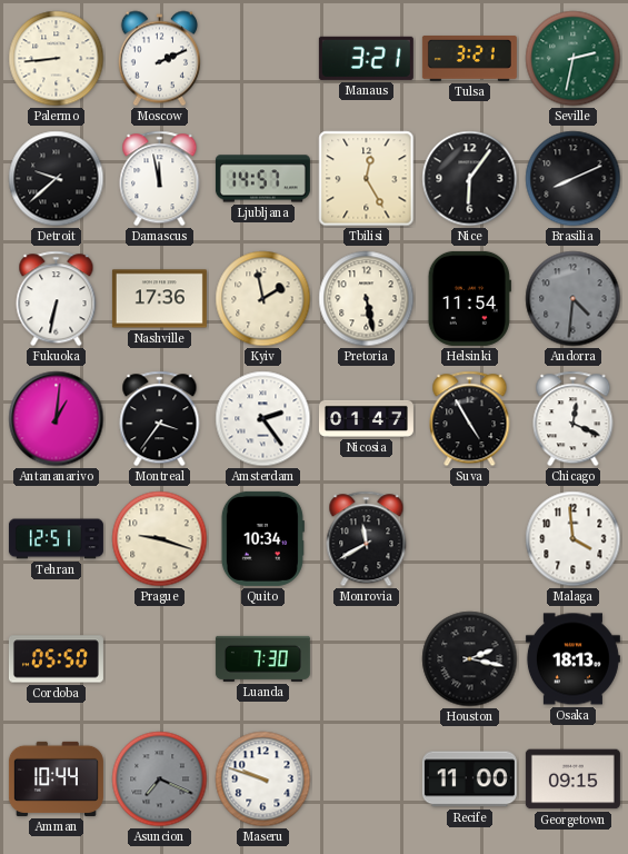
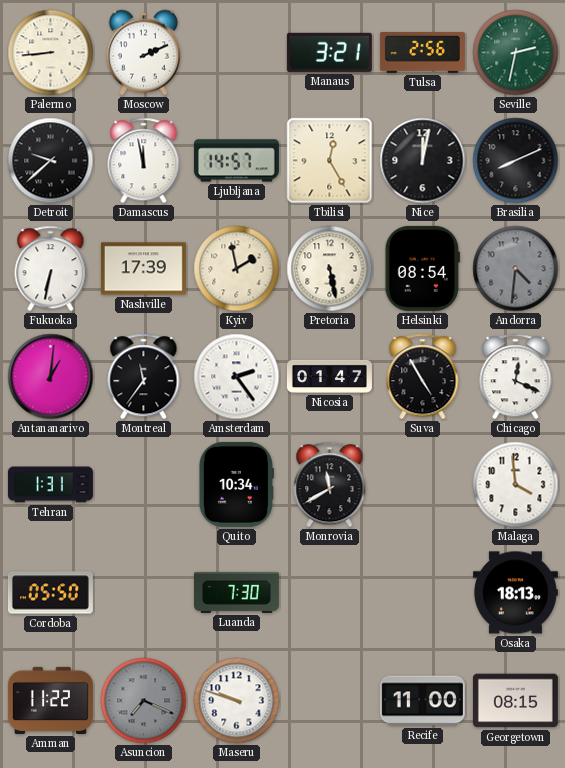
Tulsa: 3:21 -> 2:56 (422, 53)
Nice: 6:06 -> 12:02 (423, 161)
Nashville: 17:36 -> 17:39 (143, 269)
Helsinki: 11:54 -> 08:54 (422, 268)
Montreal: 3:36 -> 11:36 (144, 377)
Tehran: 12:51 -> 1:31 (50, 485)
Prague: 9:18 -> none (160, 539)
Houston: 2:17 -> none (470, 659)
Amman: 10:44 -> 11:22 (50, 700)
Georgetown: 09:15 -> 08:15 (515, 701)
